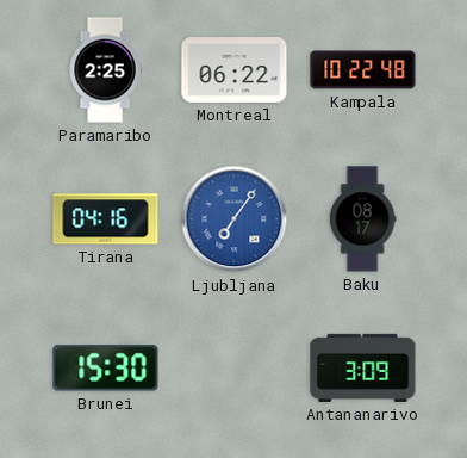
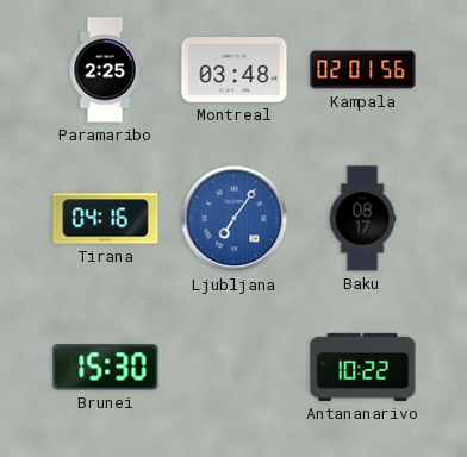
Montreal: 06:22 -> 03:48 (235, 70)
Kampala: 10:22 -> 02:01 (363, 70)
Antananarivo: 3:09 -> 10:22 (363, 367)
